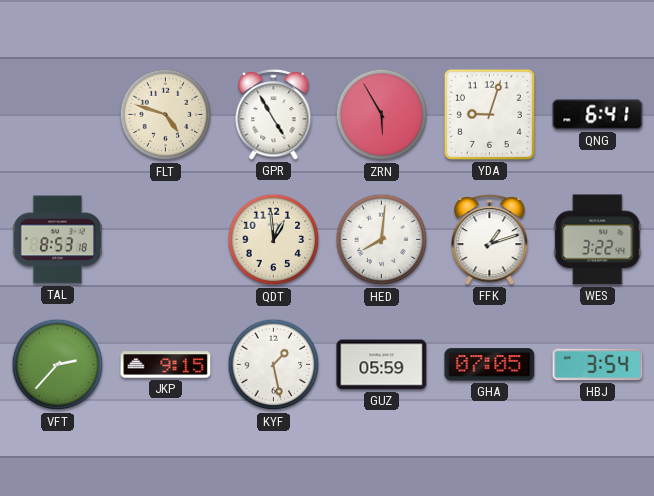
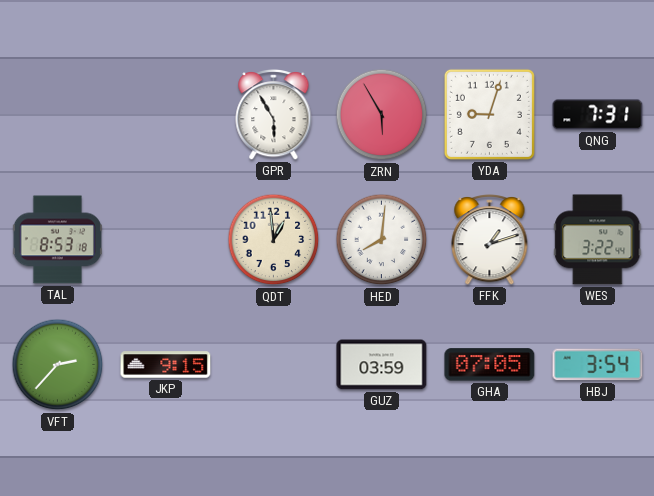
FLT: 4:48 -> none (166, 115)
GPR: 4:55 -> 5:55 (274, 115)
QNG: 6:41 -> 7:31 (598, 115)
KYF: 1:28 -> none (274, 365)
GUZ: 05:59 -> 03:59 (382, 365)
